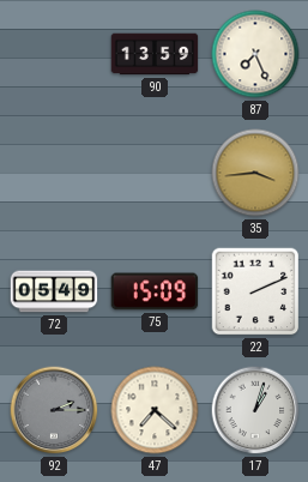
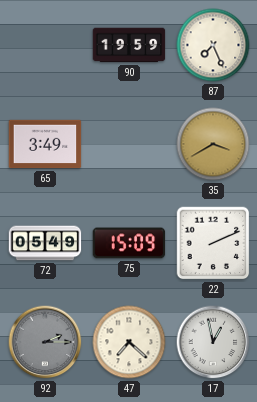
90: 13:59 -> 19:59 (129, 45)
65: none -> 3:49 (45, 144)
35: 3:44 -> 3:40 (213, 144)
17: 1:03 -> 12:58 (213, 342)
